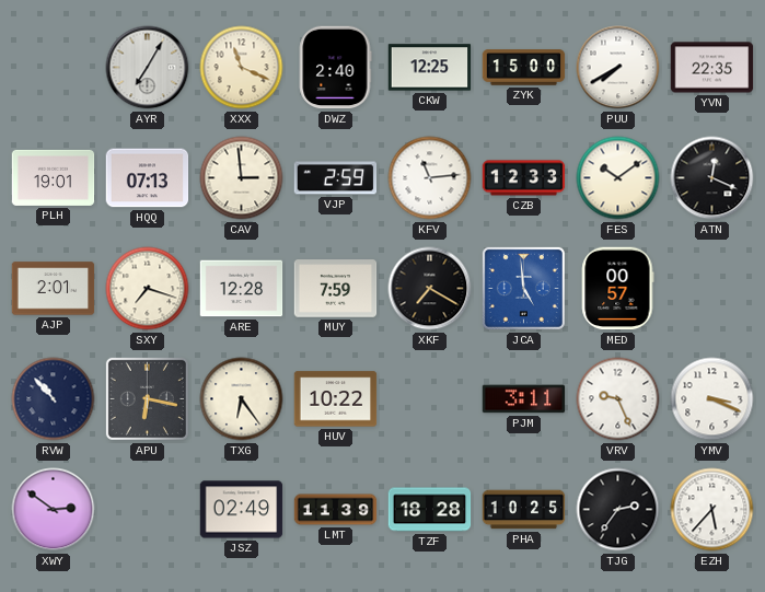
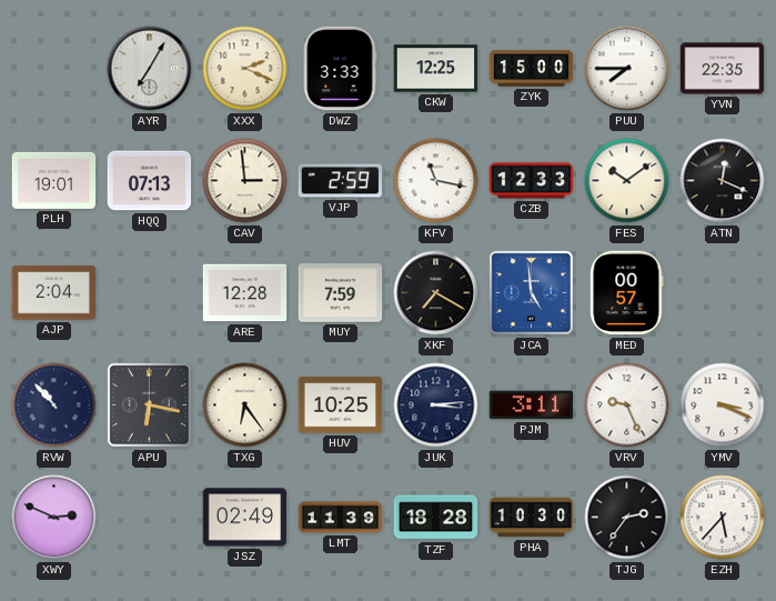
XXX: 11:19 -> 2:19 (245, 69)
DWZ: 2:40 -> 3:33 (340, 69)
PUU: 7:40 -> 7:45 (627, 69)
KFV: 11:14 -> 11:17 (436, 181)
AJP: 2:01 -> 2:04 (54, 293)
SXY: 7:18 -> none (148, 289)
HUV: 10:22 -> 10:25 (341, 405)
JUK: none -> 3:14 (436, 405)
XWY: 2:51 -> 2:49 (54, 518)
PHA: 10:25 -> 10:30 (532, 518)
